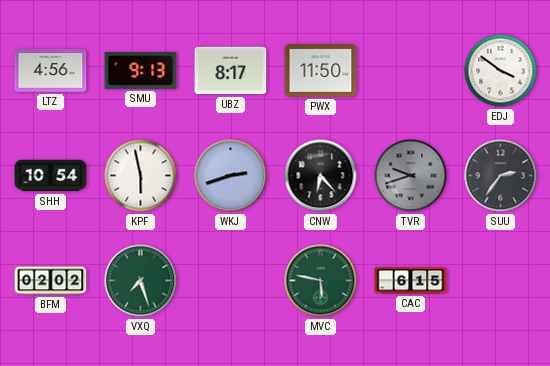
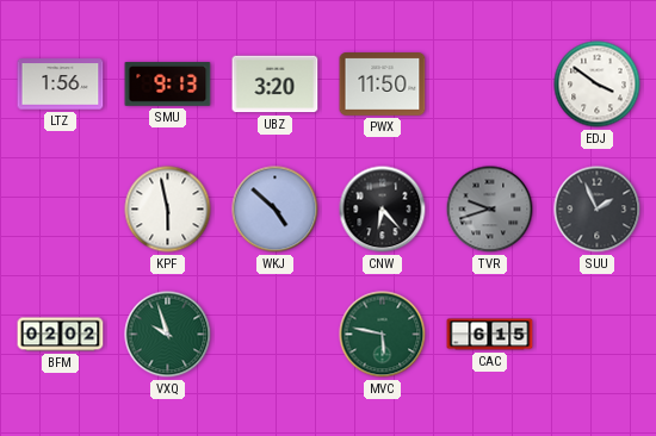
LTZ: 4:56 -> 1:56 (61, 85)
UBZ: 8:17 -> 3:20 (276, 85)
SHH: 10:54 -> none (51, 176)
WKJ: 2:42 -> 4:52 (276, 210)
SUU: 2:36 -> 1:56 (598, 210)
VXQ: 7:27 -> 9:57 (168, 335)
